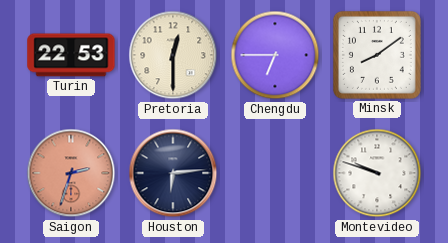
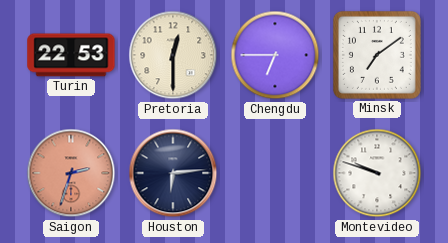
Minsk: 8:09 -> 7:09 (377, 55)
